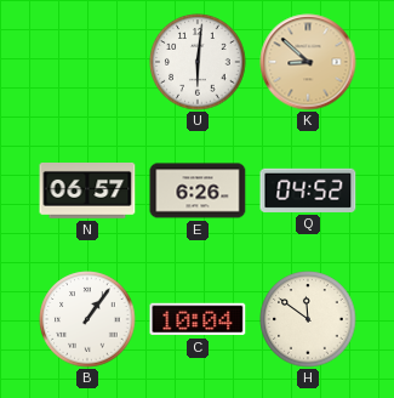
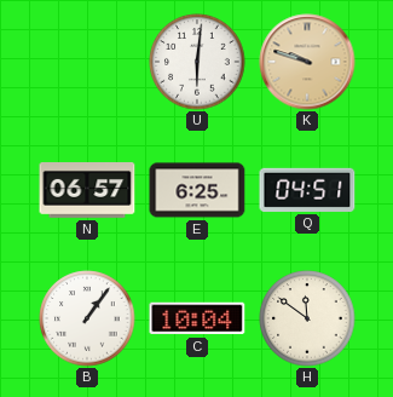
K: 8:52 -> 9:48 (307, 62)
E: 6:26 -> 6:25 (197, 190)
Q: 04:52 -> 04:51 (307, 190)
